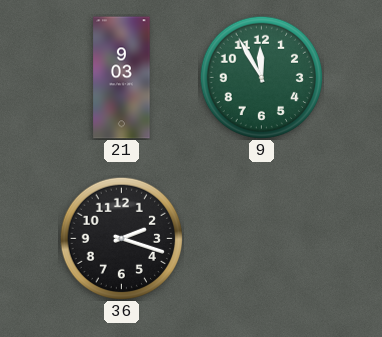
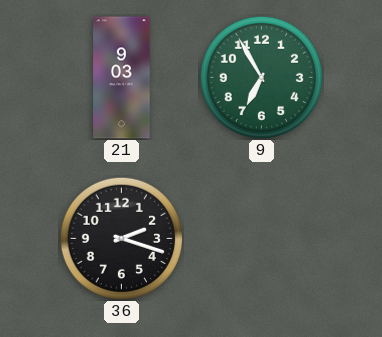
9: 11:55 -> 6:55 (261, 77)
